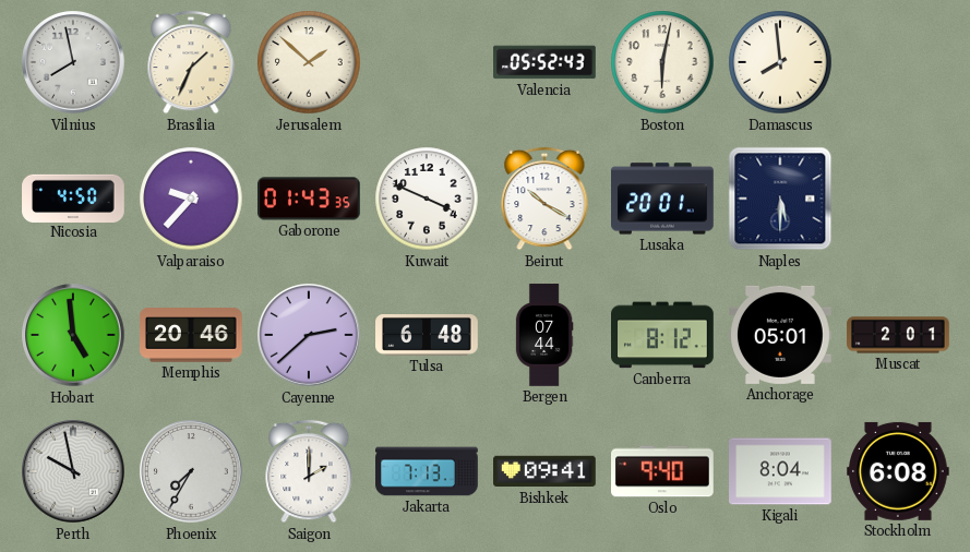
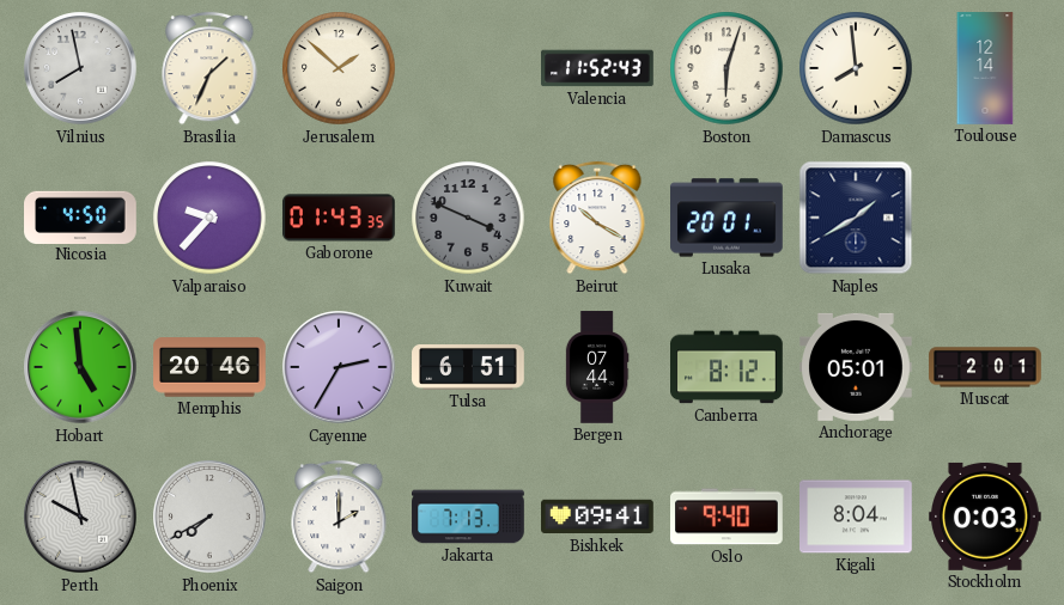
Valencia: 05:52 -> 11:52 (597, 68)
Boston: 6:02 -> 6:03 (726, 68)
Toulouse: none -> 12:14 (985, 68)
Kuwait dial: white -> grey (468, 218)
Naples: 5:30 -> 1:40 (856, 218)
Cayenne: 2:38 -> 2:35 (339, 367)
Tulsa: 6:48 -> 6:51 (468, 368)
Phoenix: 7:35 -> 7:40 (209, 517)
Stockholm: 6:08 -> 0:03 (986, 517)
